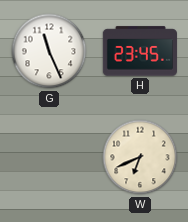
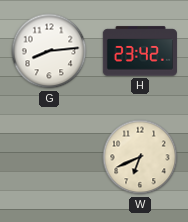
G: 11:26 -> 8:14 (49, 51)
H: 23:45 -> 23:42 (140, 51)
